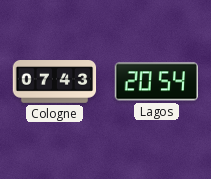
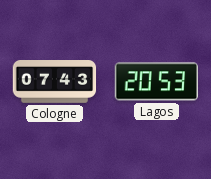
Lagos: 20:54 -> 20:53 (156, 82)
